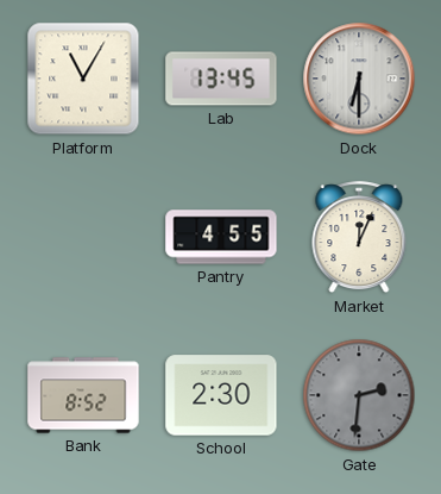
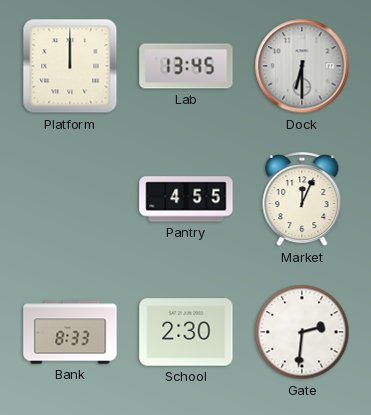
Platform: 11:05 -> 12:00 (70, 66)
Bank: 8:52 -> 8:33 (70, 332)
Gate dial: grey -> white (302, 332)
